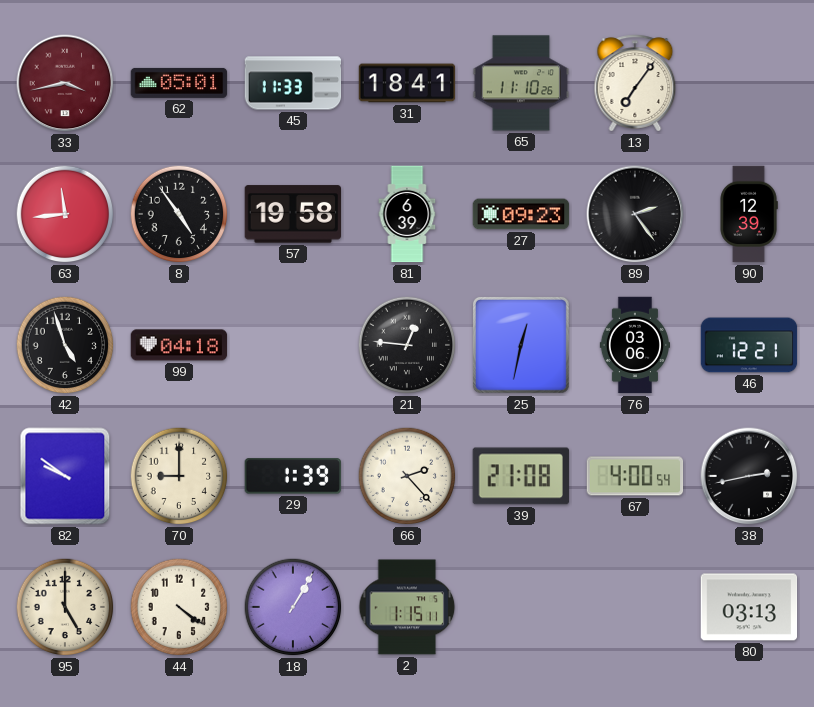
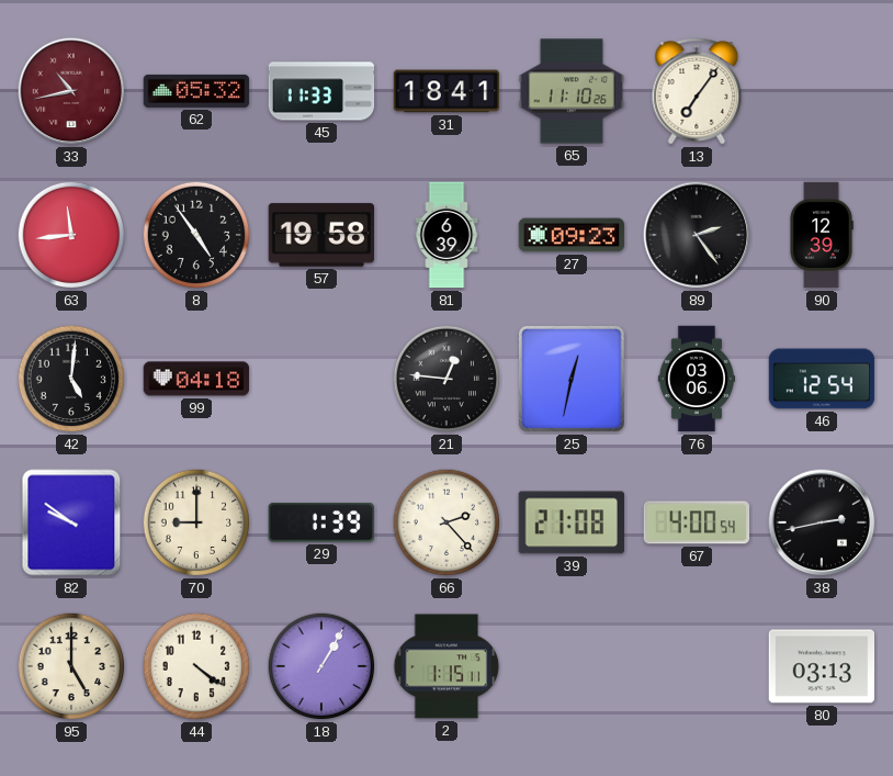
33: 3:43 -> 10:43 (71, 91)
62: 05:01 -> 05:32 (196, 91)
42: 4:57 -> 5:01 (71, 379)
46: 12:21 -> 12:54 (822, 379)
